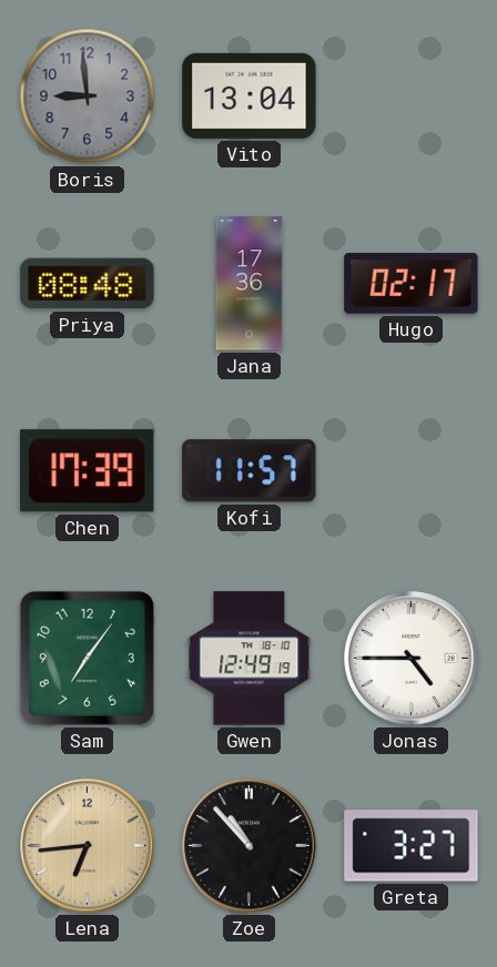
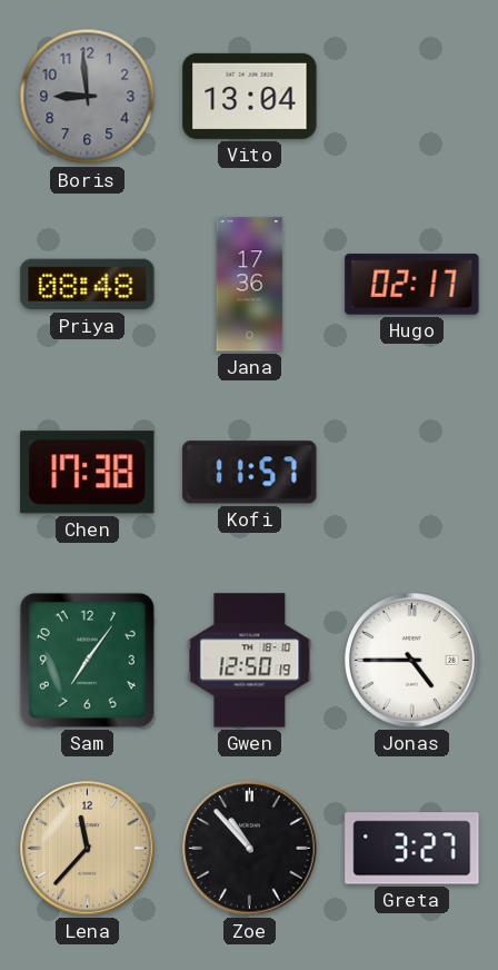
Chen: 17:39 -> 17:38 (88, 473)
Gwen: 12:49 -> 12:50 (250, 661)
Lena: 6:44 -> 11:37 (88, 849)
